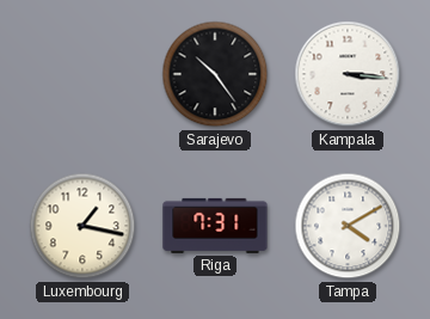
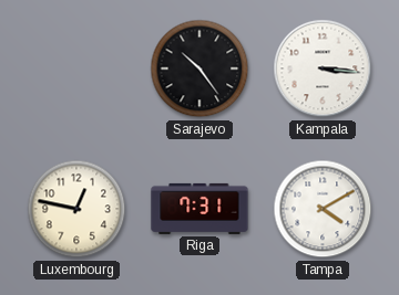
Luxembourg: 1:17 -> 12:47 (76, 209)
